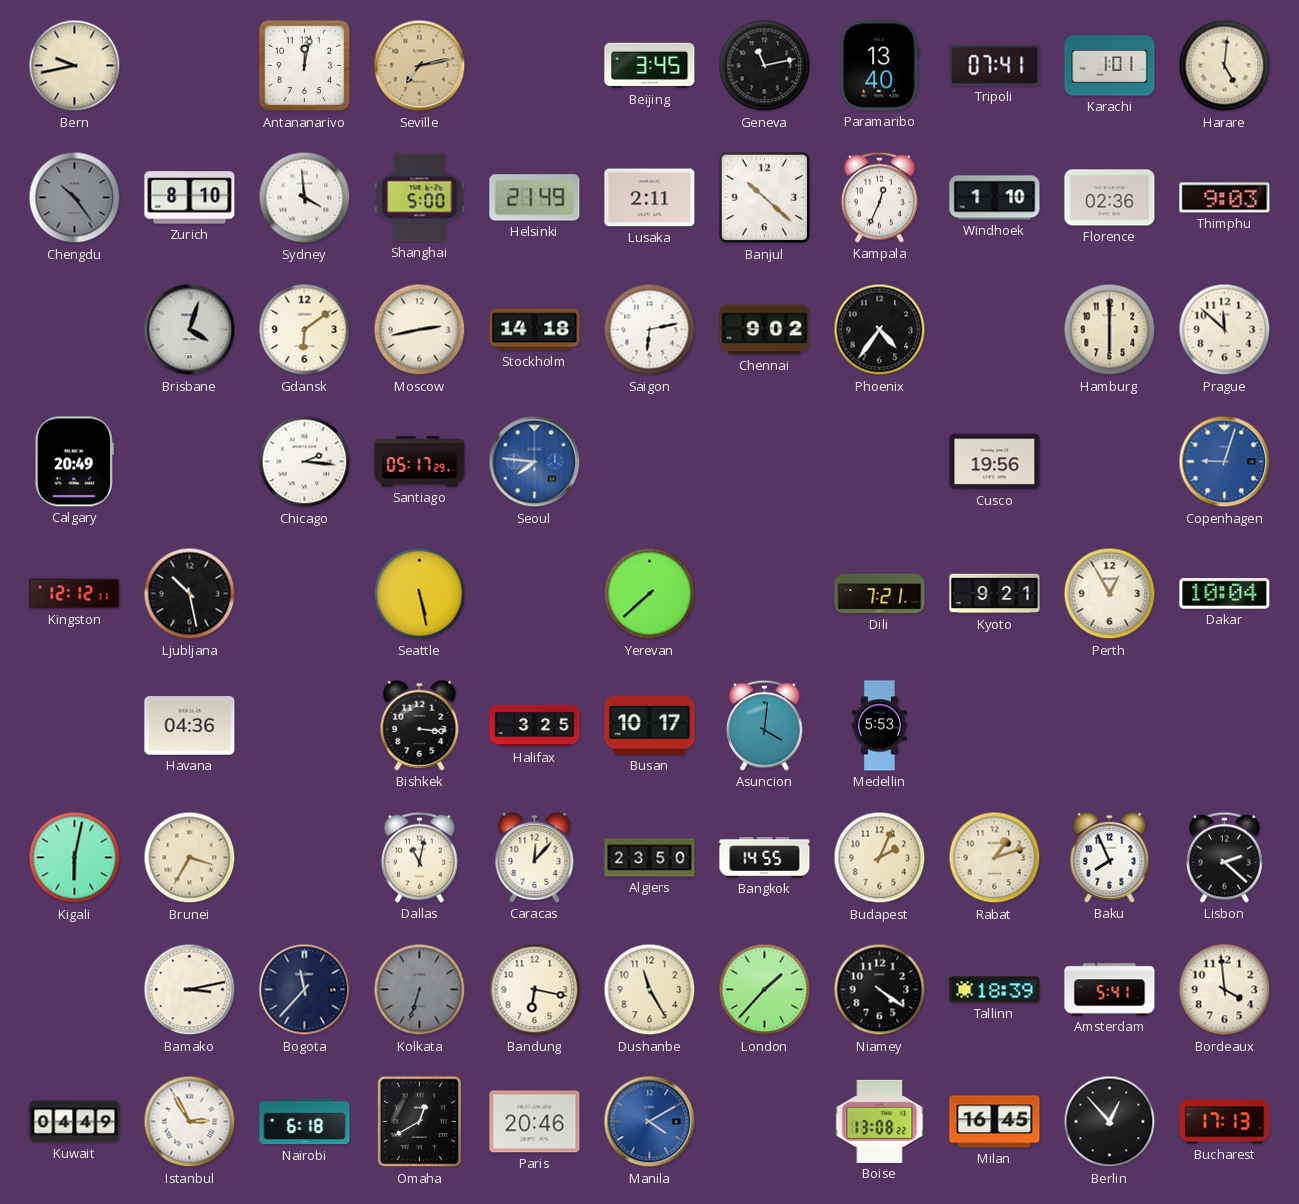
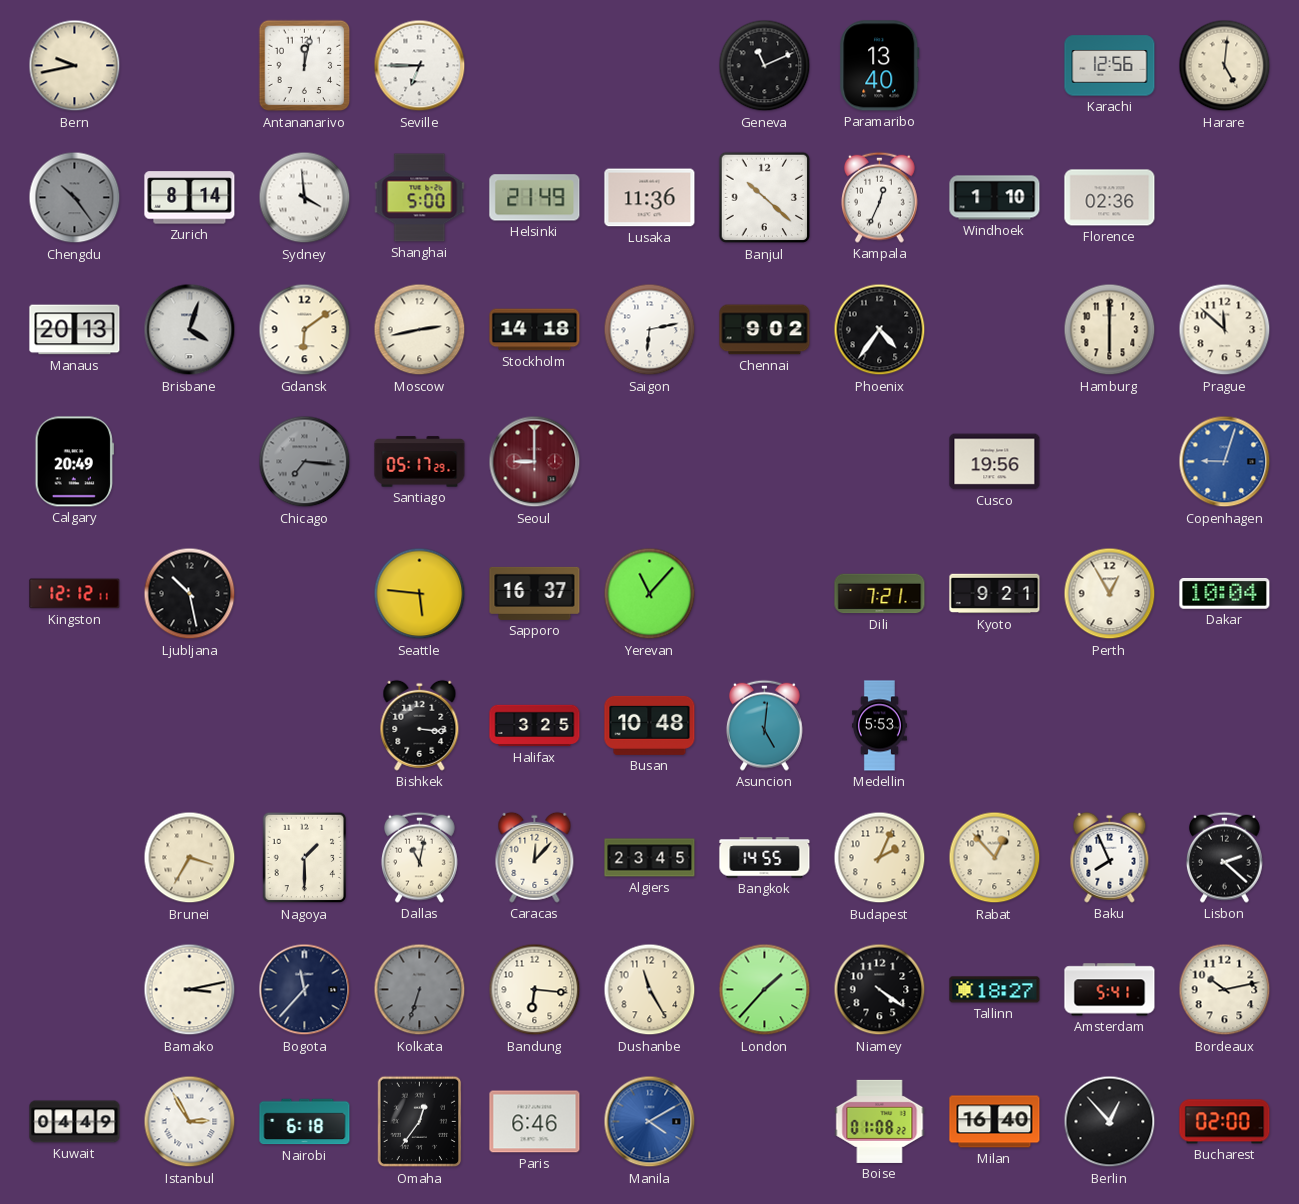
Seville: 7:13 -> 6:45 (420, 66)
Seville dial: champagne -> white (420, 66)
Beijing: 3:45 -> none (650, 66)
Geneva: 11:13 -> 11:11 (765, 66)
Tripoli: 07:41 -> none (995, 66)
Karachi: 1:01 -> 12:56 (1110, 66)
Zurich: 8:10 -> 8:14 (190, 198)
Lusaka: 2:11 -> 11:36 (650, 198)
Thimphu: 9:03 -> none (1225, 198)
Manaus: none -> 20:13 (75, 330)
Chicago: 2:16 -> 7:16 (305, 462)
Chicago dial: white -> grey (305, 462)
Seoul: 7:46 -> 9:00 (535, 462)
Seoul dial: blue -> burgundy (535, 462)
Seattle: 5:28 -> 5:46 (420, 594)
Sapporo: none -> 16:37 (535, 593)
Yerevan: 7:38 -> 11:07 (650, 594)
Havana: 04:36 -> none (190, 726)
Busan: 10:17 -> 10:48 (650, 725)
Asuncion: 4:01 -> 5:01 (765, 725)
Kigali: 6:02 -> none (75, 858)
Nagoya: none -> 1:30 (305, 858)
Algiers: 23:50 -> 23:45 (650, 858)
Rabat: 1:12 -> 12:53 (995, 858)
Bandung: 6:17 -> 6:16 (535, 990)
Tallinn: 18:39 -> 18:27 (995, 990)
Bordeaux: 3:59 -> 10:13 (1225, 990)
Omaha: 12:40 -> 12:36 (420, 1122)
Paris: 20:46 -> 6:46 (535, 1122)
Boise: 13:08 -> 01:08 (880, 1121)
Milan: 16:45 -> 16:40 (995, 1122)
Bucharest: 17:13 -> 02:00 (1225, 1122)
